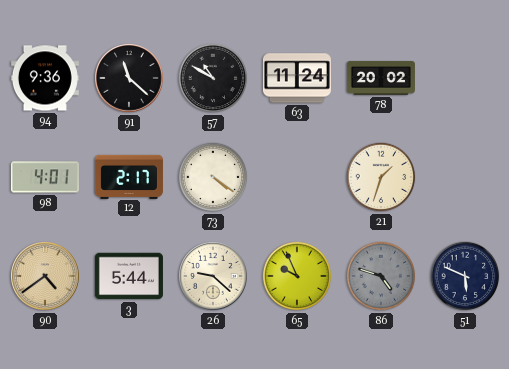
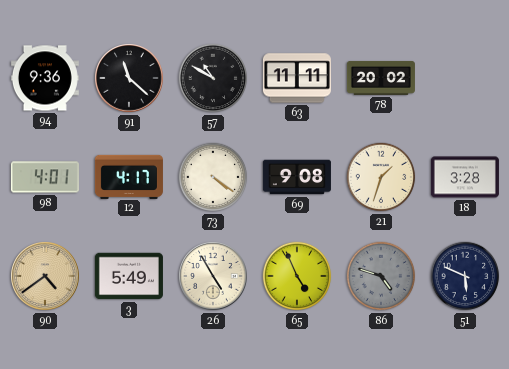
63: 11:24 -> 11:11 (297, 78)
12: 2:17 -> 4:17 (129, 176)
69: none -> 9:08 (297, 177)
18: none -> 3:28 (465, 177)
3: 5:44 -> 5:49 (129, 276)
26: 9:22 -> 4:55 (213, 276)
65: 9:56 -> 4:56 (297, 276)
